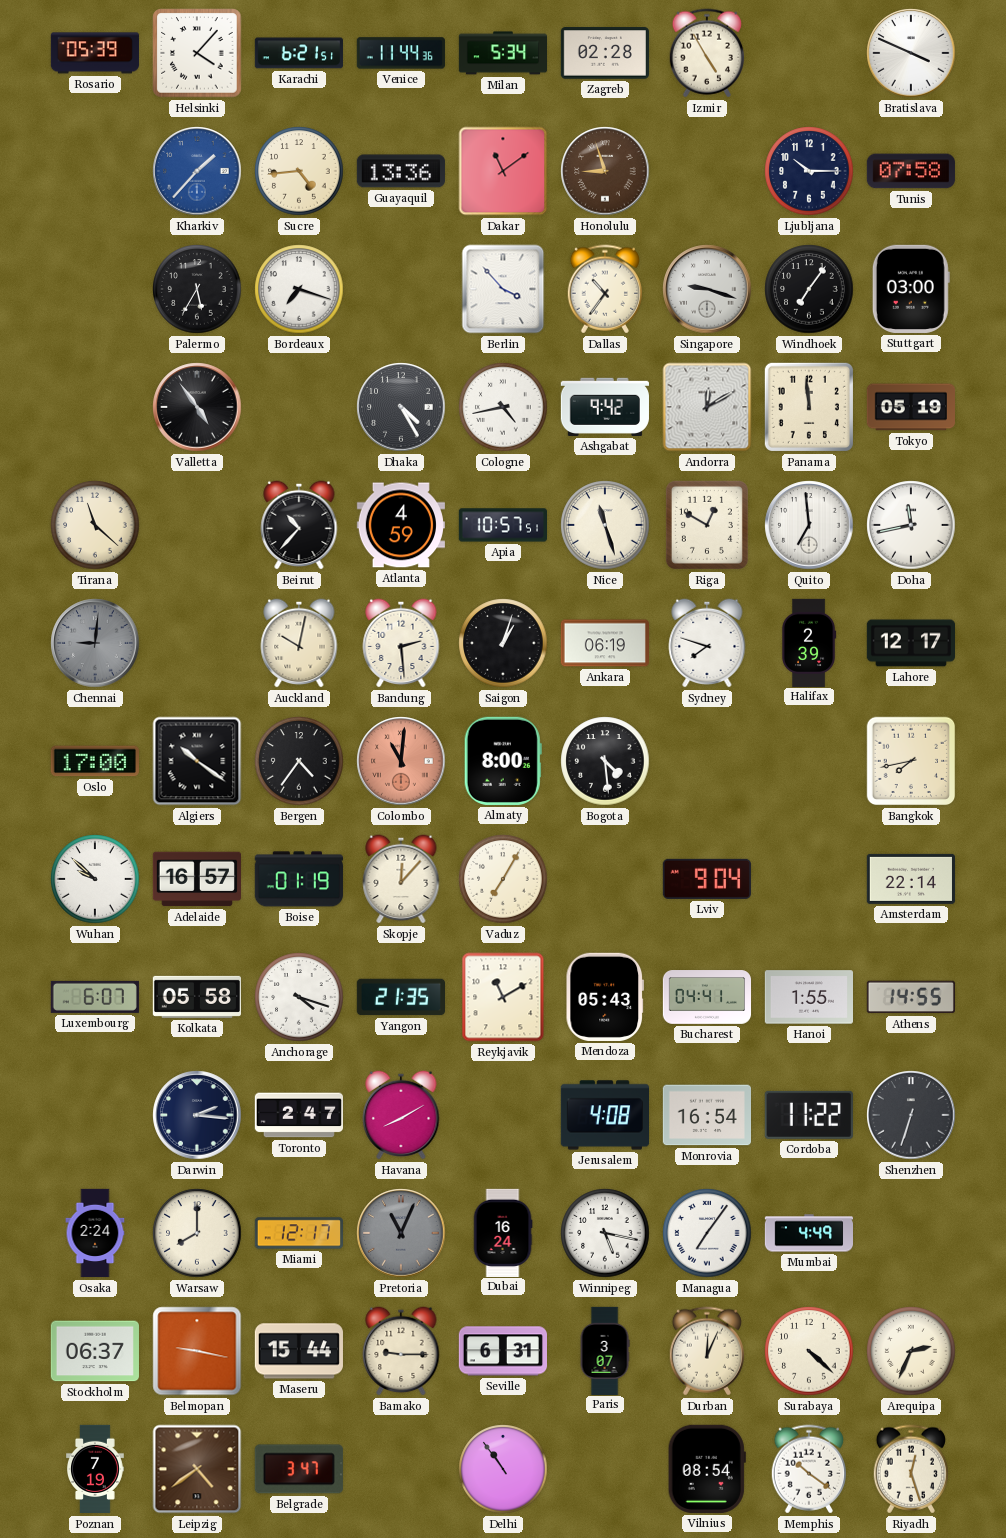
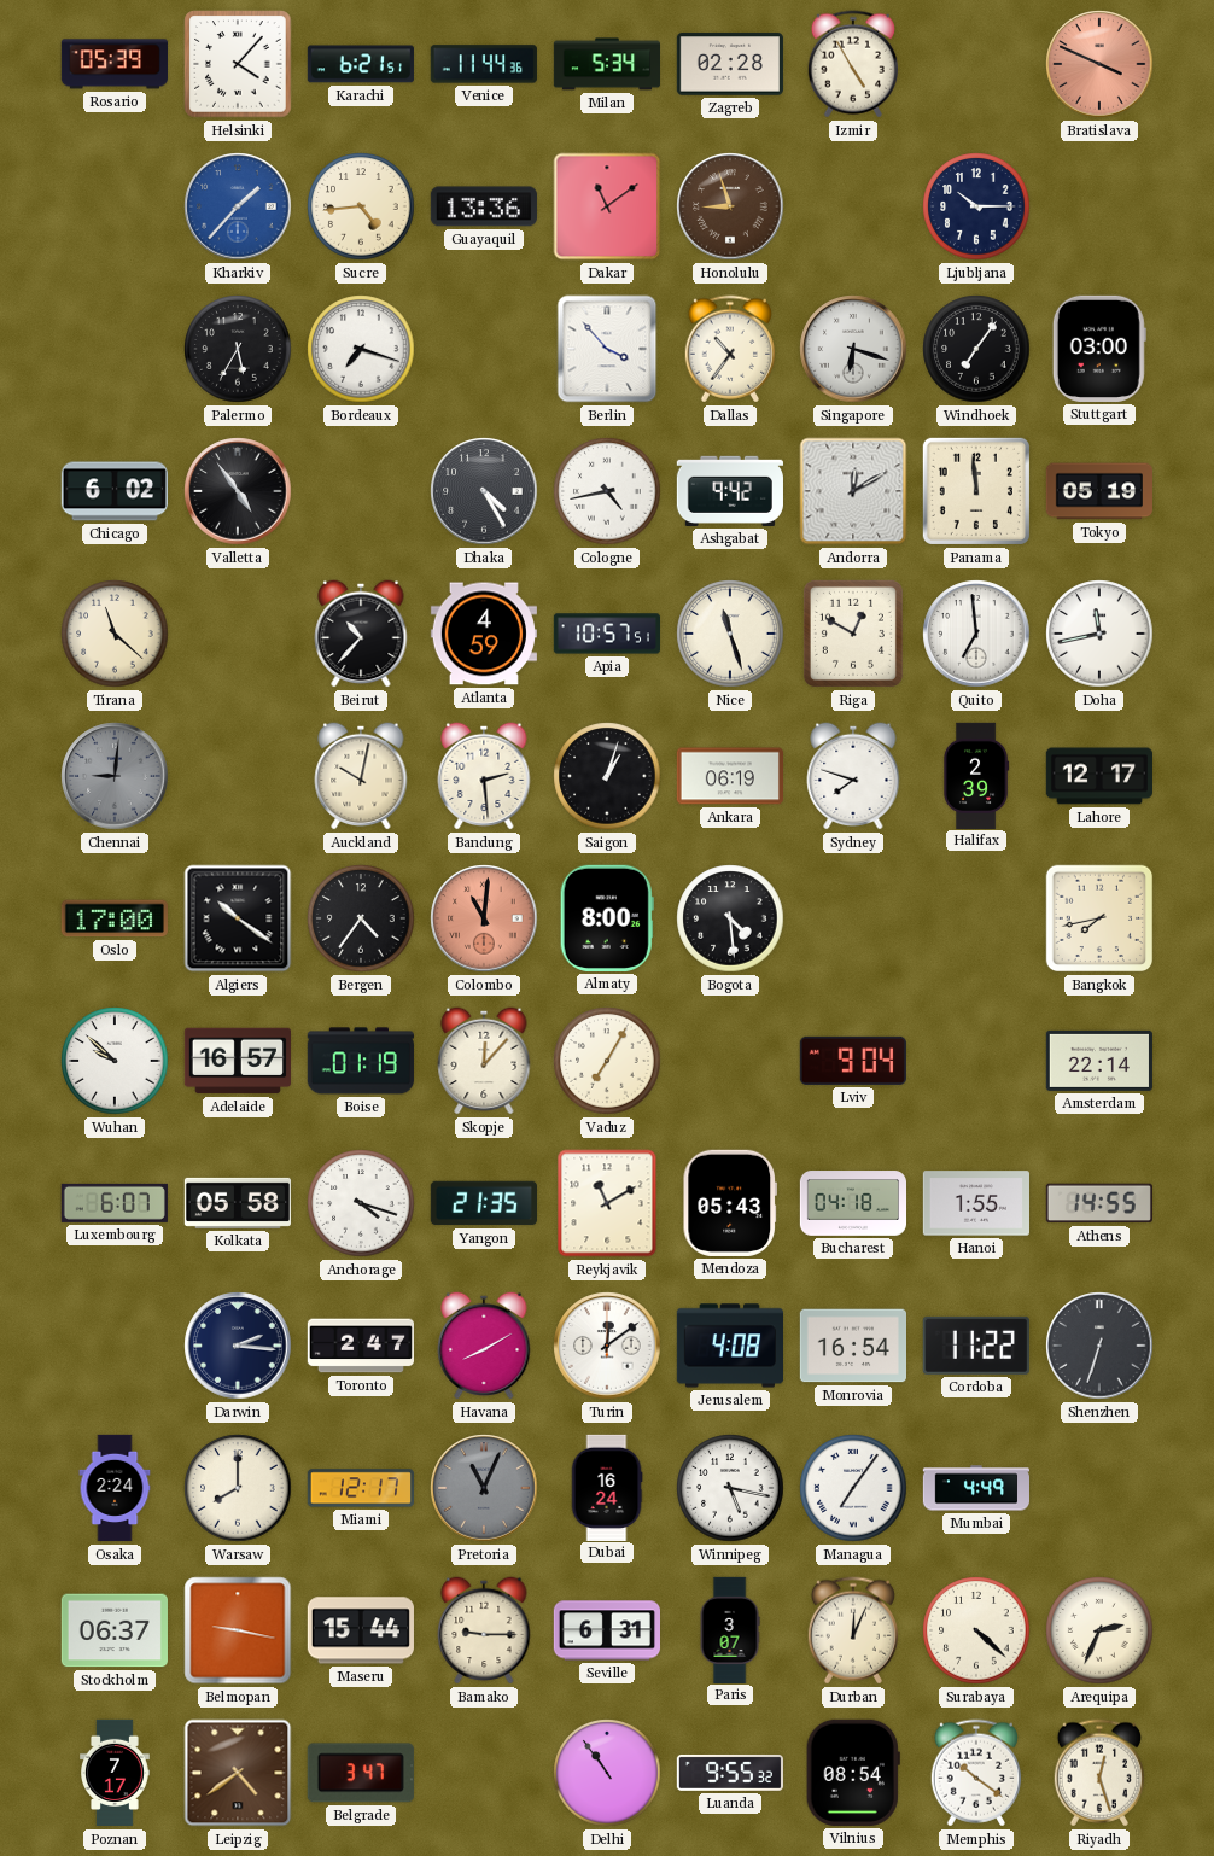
Bratislava dial: white -> salmon (1099, 64)
Tunis: 07:58 -> none (911, 171)
Singapore: 9:18 -> 6:18 (853, 349)
Chicago: none -> 6:02 (113, 491)
Bucharest: 04:41 -> 04:18 (853, 1203)
Turin: none -> 12:09 (607, 1346)
Poznan: 7:19 -> 7:17 (116, 1773)
Luanda: none -> 9:55 (729, 1773)
